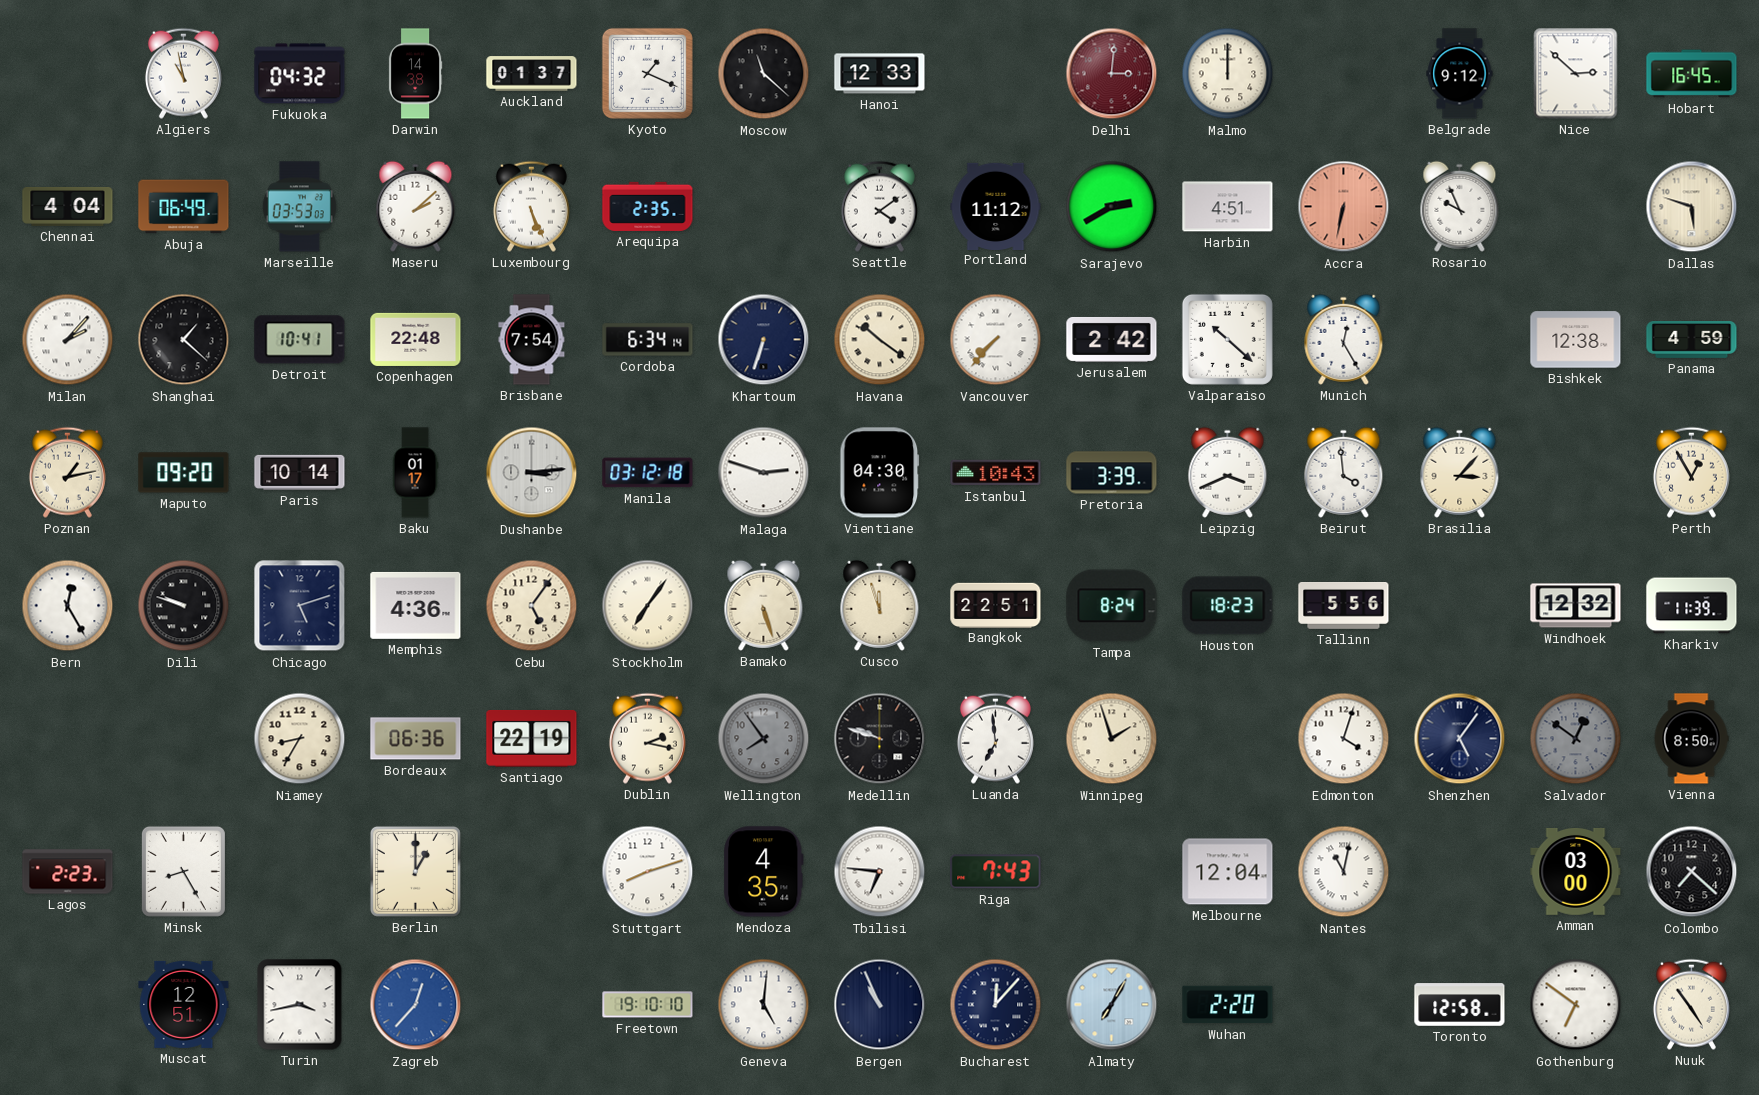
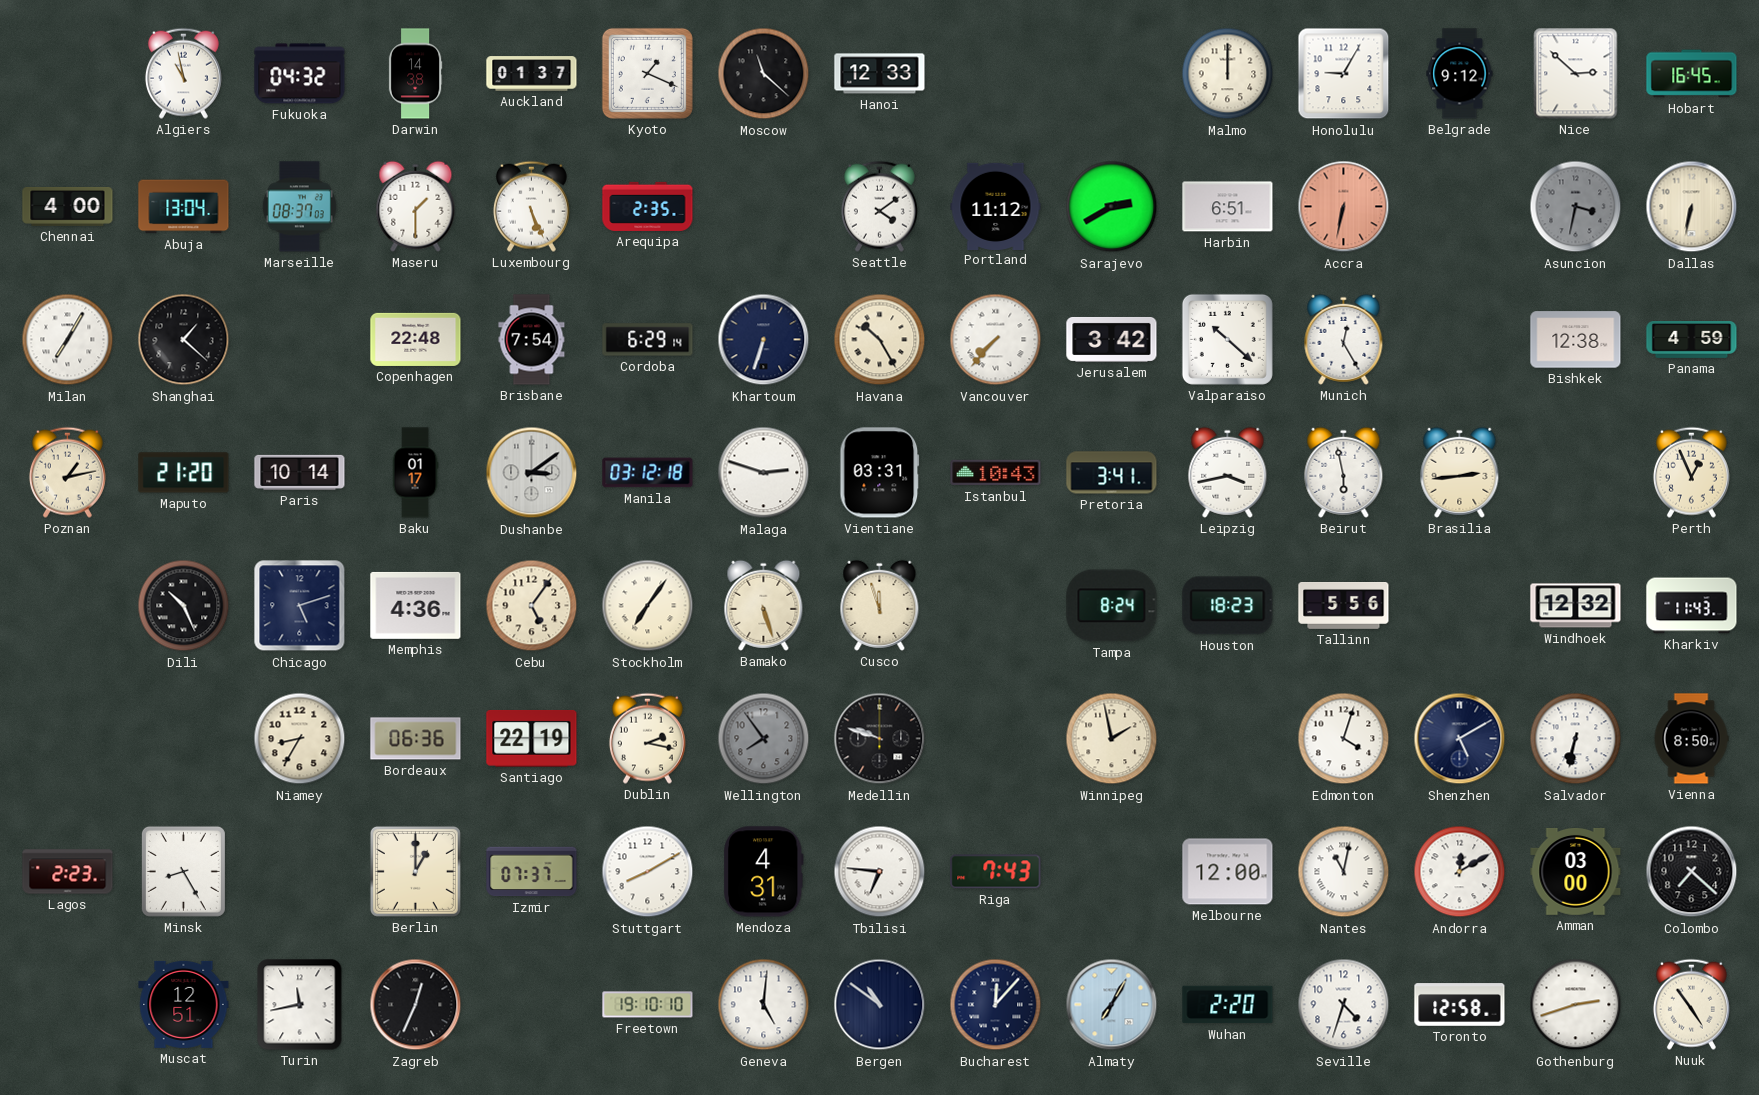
Delhi: 3:01 -> none (1112, 74)
Honolulu: none -> 9:05 (1344, 74)
Chennai: 4:04 -> 4:00 (68, 206)
Abuja: 06:49 -> 13:04 (184, 207)
Marseille: 03:53 -> 08:37 (299, 207)
Maseru: 2:08 -> 1:30 (416, 206)
Harbin: 4:51 -> 6:51 (1228, 207)
Rosario: 9:56 -> none (1460, 206)
Asuncion: none -> 3:32 (1576, 207)
Dallas: 5:48 -> 6:32 (1692, 207)
Milan: 2:07 -> 7:05 (68, 340)
Detroit: 10:41 -> none (300, 340)
Cordoba: 6:34 -> 6:29 (648, 340)
Havana: 10:21 -> 10:25 (880, 340)
Jerusalem: 2:42 -> 3:42 (1112, 339)
Maputo: 09:20 -> 21:20 (184, 473)
Dushanbe: 3:14 -> 3:09 (532, 473)
Vientiane: 04:30 -> 03:31 (880, 473)
Pretoria: 3:39 -> 3:41 (1112, 473)
Leipzig: 3:41 -> 3:43 (1228, 472)
Beirut: 3:59 -> 5:58 (1344, 472)
Brasilia: 3:07 -> 2:44 (1460, 472)
Perth: 12:55 -> 12:56 (1691, 472)
Bern: 12:25 -> none (68, 606)
Dili: 9:48 -> 10:26 (184, 606)
Bangkok: 22:51 -> none (996, 605)
Kharkiv: 11:39 -> 11:43 (1692, 606)
Luanda: 6:59 -> none (995, 738)
Winnipeg: 1:57 -> 1:58 (1112, 739)
Shenzhen: 5:06 -> 5:10 (1460, 739)
Salvador: 12:51 -> 6:32 (1576, 739)
Salvador dial: grey -> white (1576, 739)
Izmir: none -> 07:37 (532, 872)
Stuttgart: 8:12 -> 8:10 (648, 872)
Mendoza: 4:35 -> 4:31 (763, 872)
Melbourne: 12:04 -> 12:00 (1228, 872)
Andorra: none -> 12:10 (1460, 872)
Turin: 3:43 -> 11:43 (300, 1005)
Zagreb: 12:37 -> 12:34 (416, 1005)
Zagreb dial: blue -> black (416, 1005)
Bergen: 10:56 -> 10:51 (880, 1005)
Seville: none -> 4:33 (1344, 1005)
Gothenburg: 6:51 -> 2:42 (1576, 1005)
